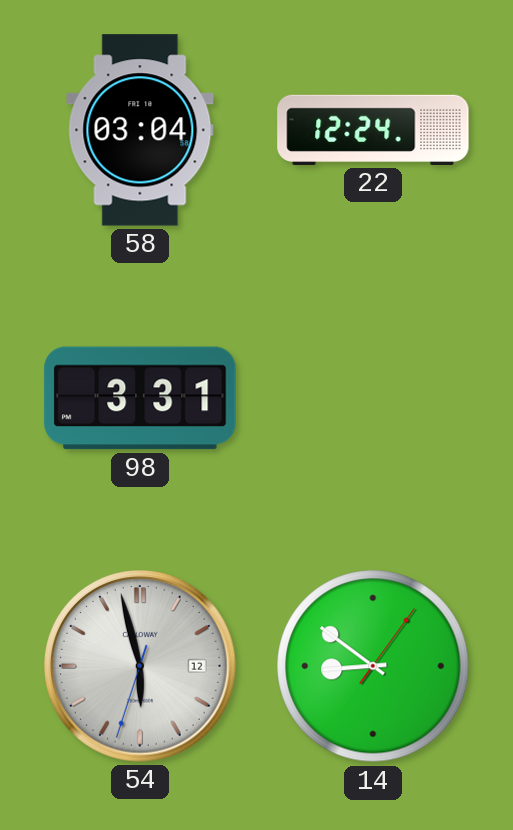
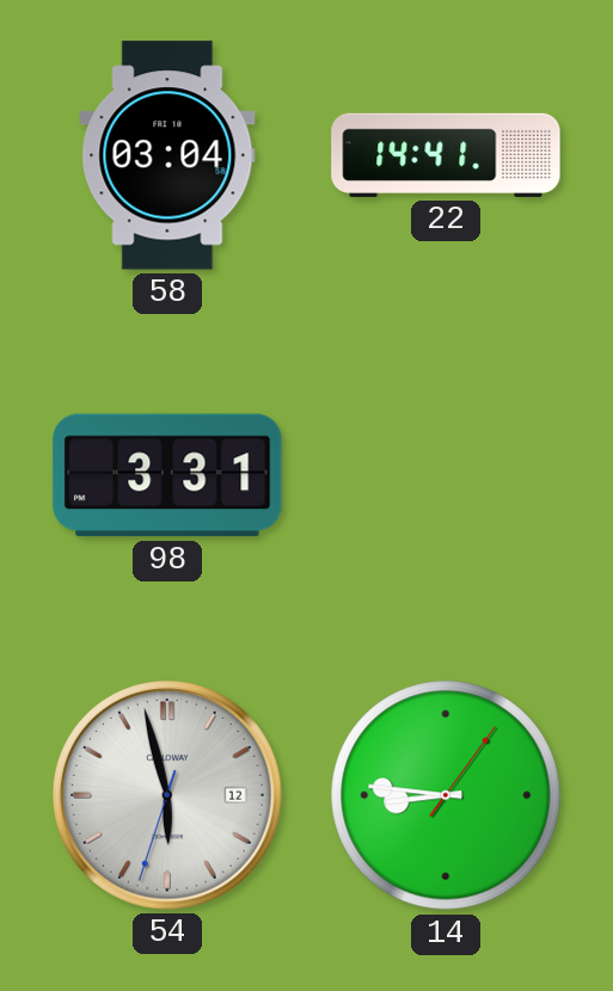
22: 12:24 -> 14:41 (446, 155)
14: 8:51 -> 8:46 (446, 795)
